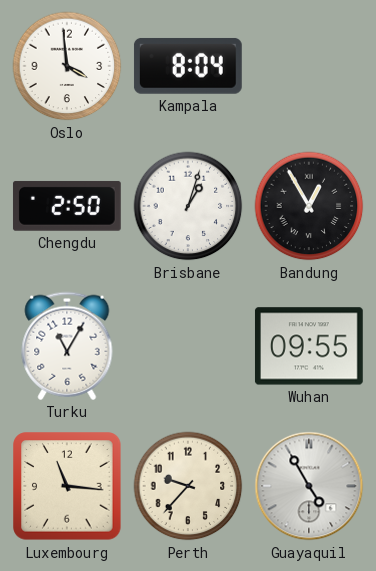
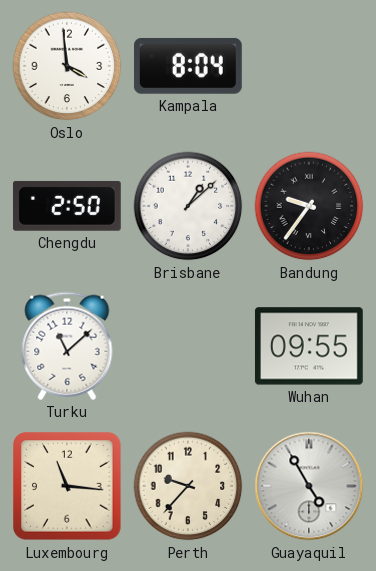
Brisbane: 1:03 -> 1:08 (188, 206)
Bandung: 12:55 -> 9:36 (309, 206)
Turku: 11:05 -> 11:08 (67, 346)
